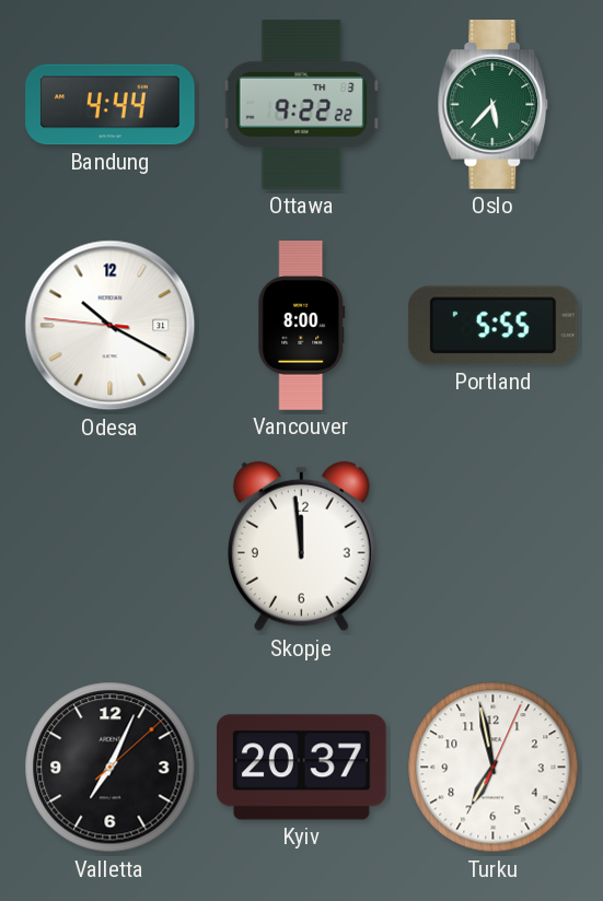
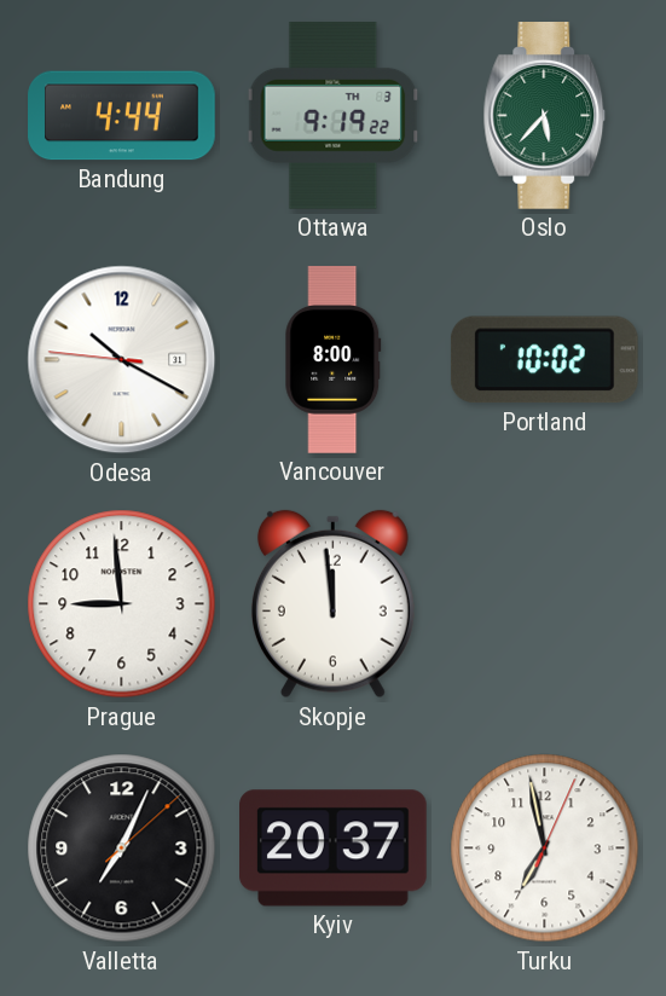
Ottawa: 9:22 -> 9:19 (334, 115)
Portland: 5:55 -> 10:02 (544, 360)
Prague: none -> 8:59 (122, 604)
